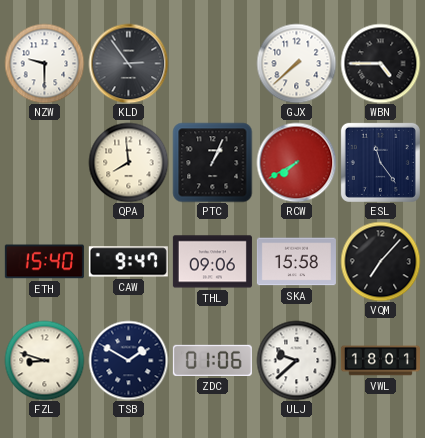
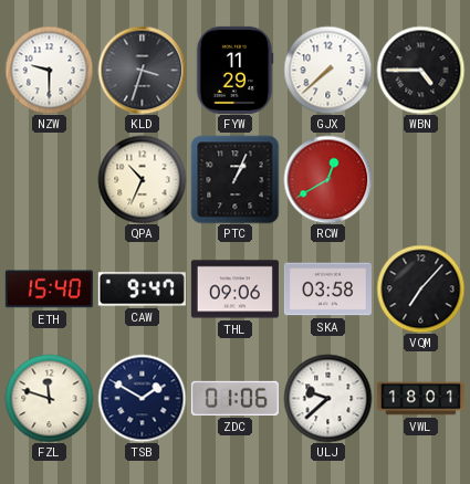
KLD: 2:54 -> 3:33 (142, 70)
FYW: none -> 11:29 (234, 70)
QPA: 7:59 -> 10:34 (142, 179)
RCW: 7:40 -> 12:40 (327, 179)
ESL: 11:24 -> none (380, 162)
SKA: 15:58 -> 03:58 (327, 290)
FZL: 8:48 -> 11:48 (49, 398)
